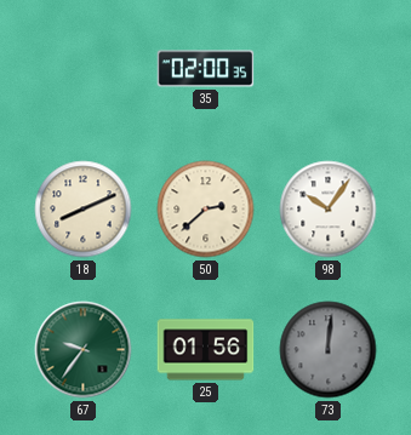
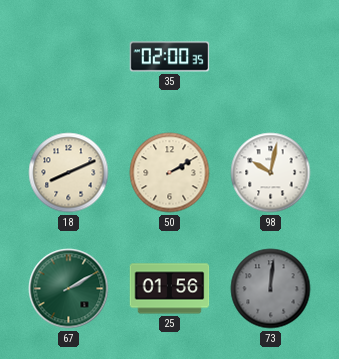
50: 2:38 -> 2:10 (170, 173)
98: 10:06 -> 10:02 (271, 173)
67: 9:36 -> 2:10 (69, 289)
